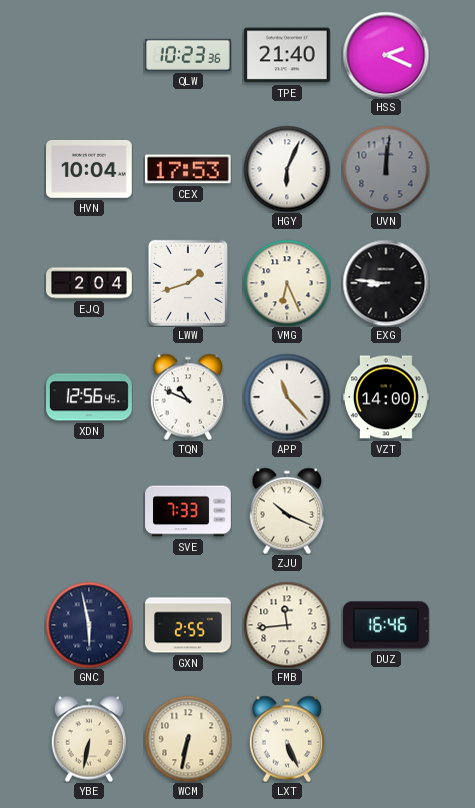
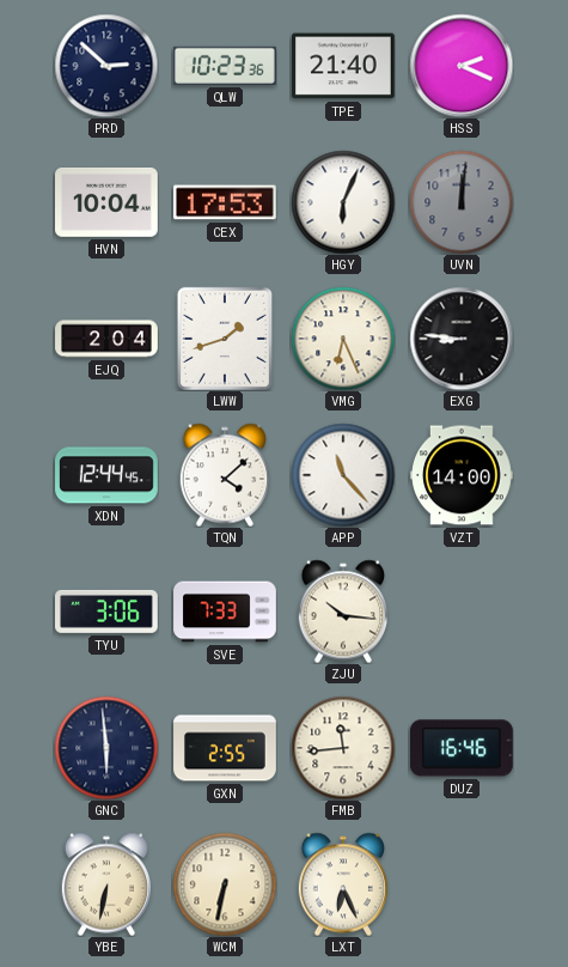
PRD: none -> 2:52 (106, 66)
XDN: 12:56 -> 12:44 (106, 475)
TQN: 10:49 -> 4:08 (224, 475)
TYU: none -> 3:06 (108, 612)
ZJU: 10:19 -> 10:16 (342, 612)
GNC: 5:58 -> 5:59 (106, 748)
LXT: 5:26 -> 6:26 (342, 884)
